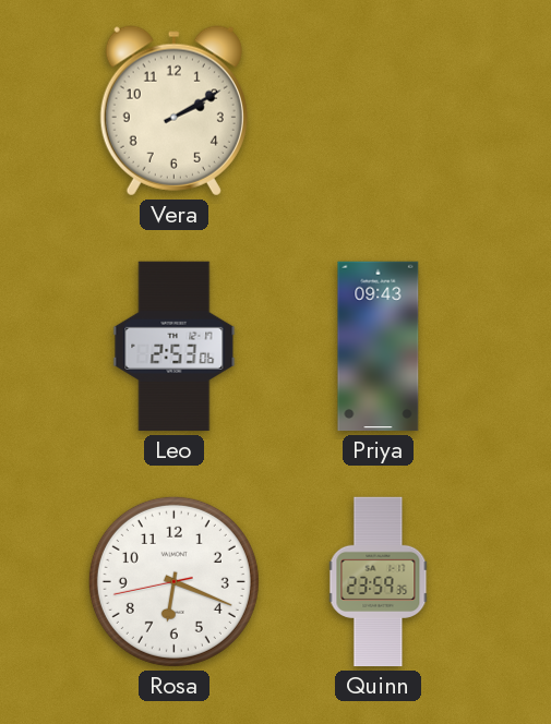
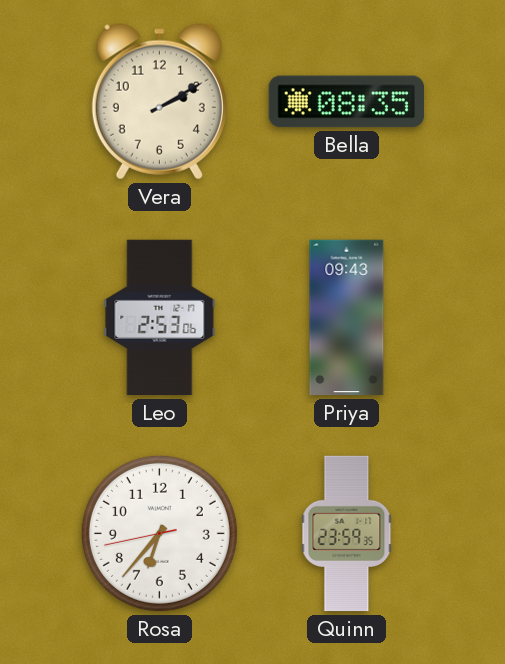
Bella: none -> 08:35 (346, 102)
Rosa: 6:18 -> 6:36 (159, 533)
